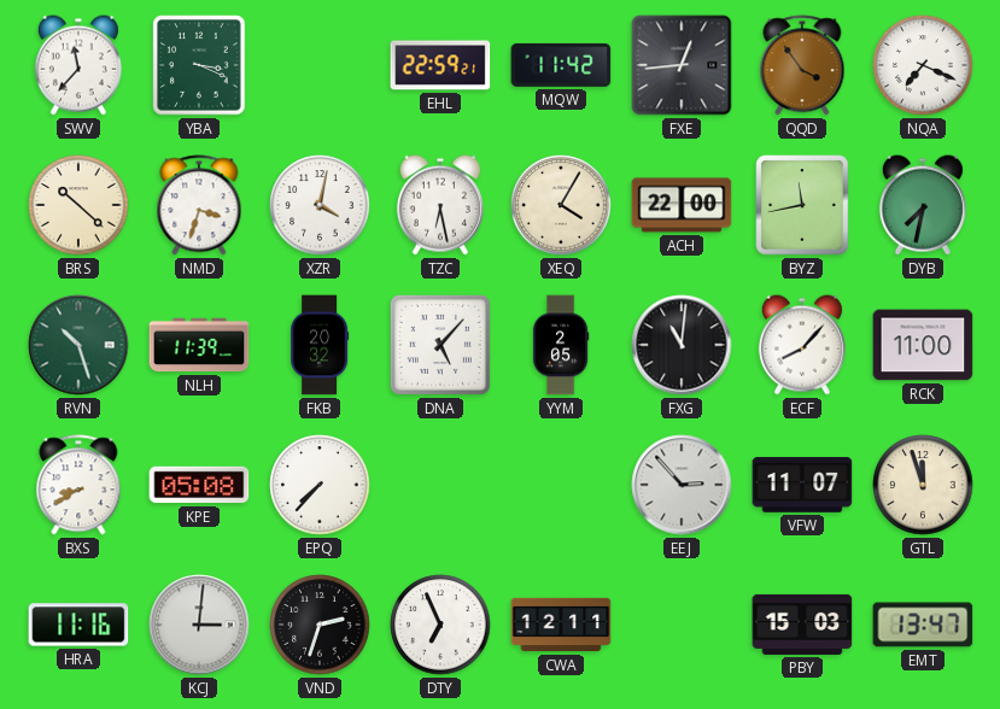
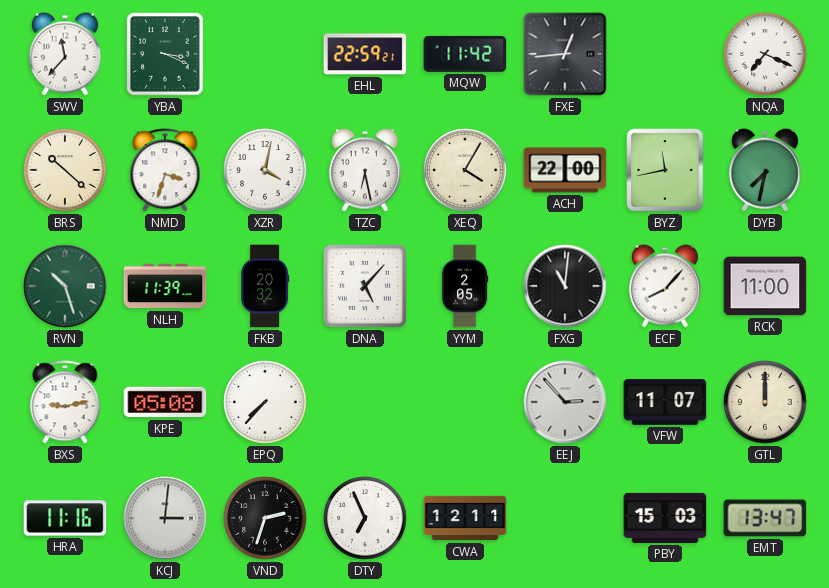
QQD: 3:54 -> none (802, 65)
BXS: 8:40 -> 9:13 (65, 402)
GTL: 11:57 -> 12:00 (765, 402)
